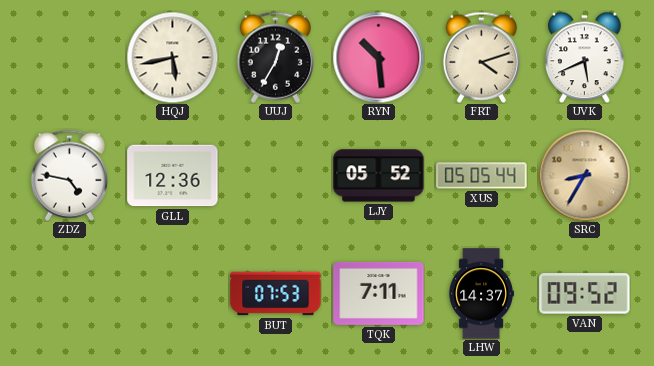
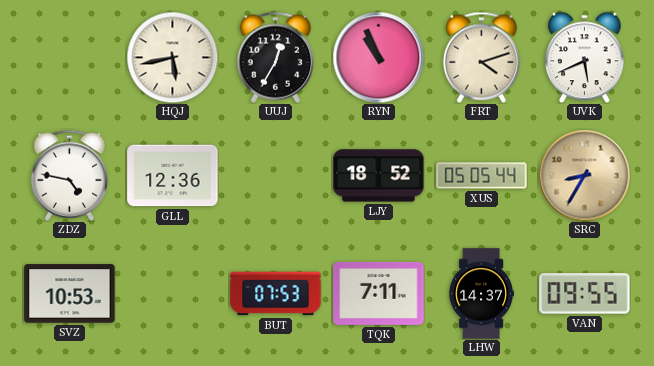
RYN: 10:29 -> 10:56 (378, 57)
LJY: 05:52 -> 18:52 (379, 176)
SVZ: none -> 10:53 (70, 294)
VAN: 09:52 -> 09:55 (585, 294)
